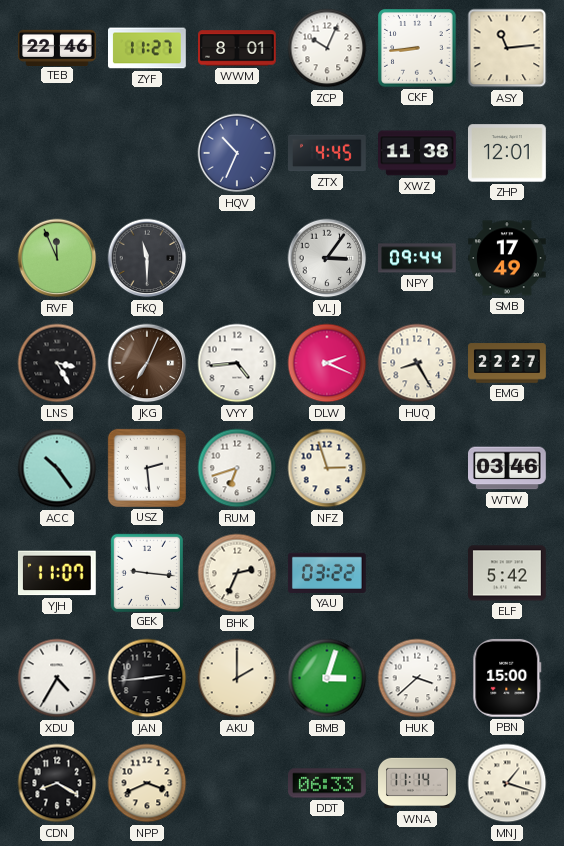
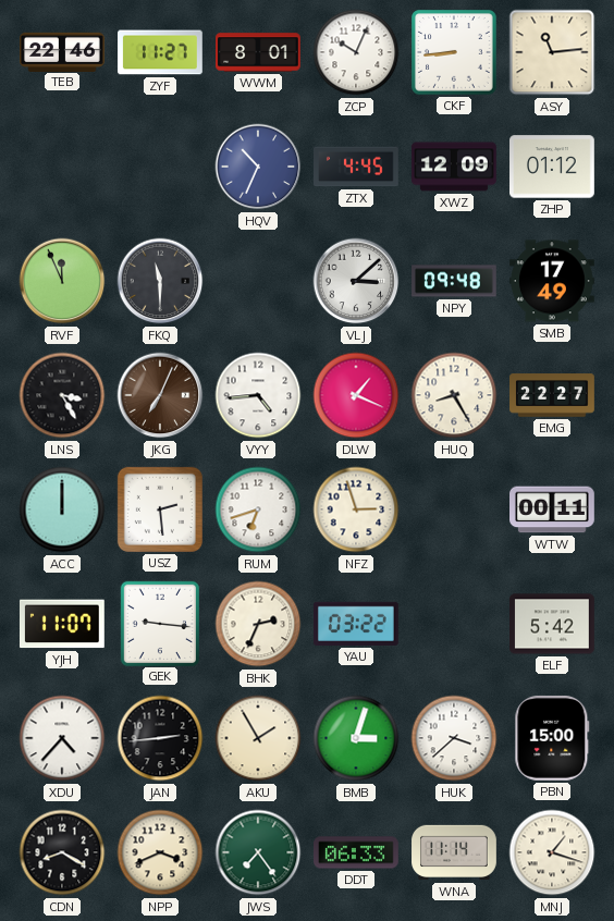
XWZ: 11:38 -> 12:09 (455, 167)
ZHP: 12:01 -> 01:12 (553, 167)
VLJ: 3:06 -> 3:08 (356, 281)
NPY: 09:44 -> 09:48 (455, 281)
DLW: 2:19 -> 1:19 (356, 395)
ACC: 10:24 -> 12:00 (62, 509)
WTW: 03:46 -> 00:11 (553, 509)
XDU: 4:35 -> 4:37 (62, 738)
AKU: 2:00 -> 1:55 (258, 738)
JWS: none -> 7:24 (258, 852)
